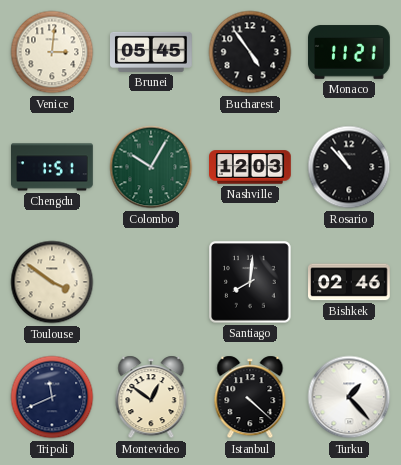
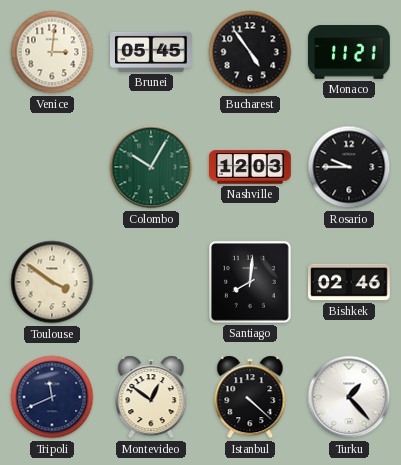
Chengdu: 1:51 -> none (53, 167)
Rosario: 10:53 -> 9:45 (349, 167)
